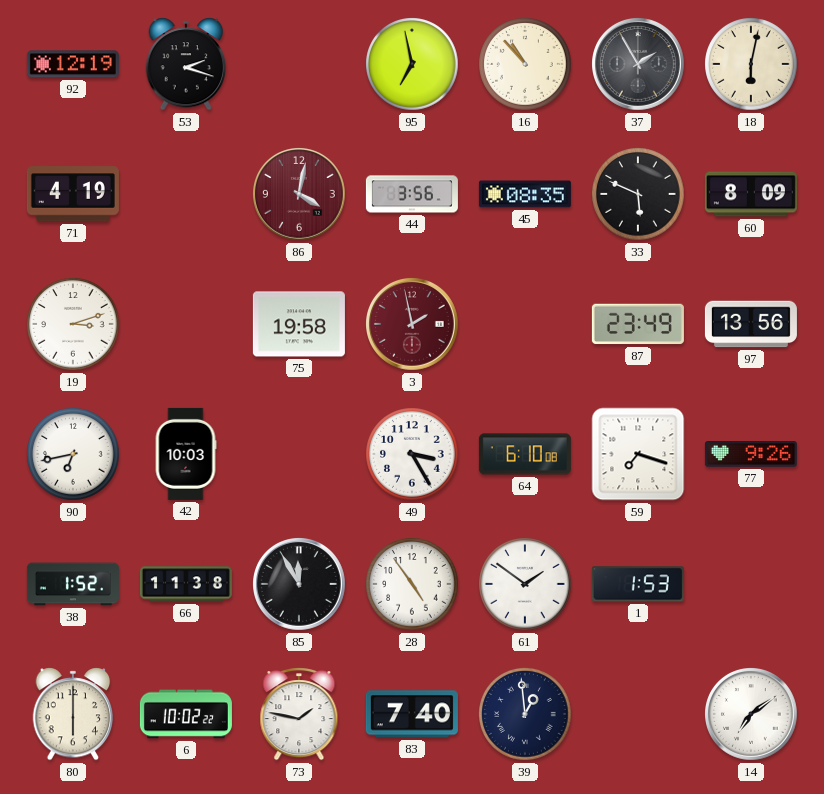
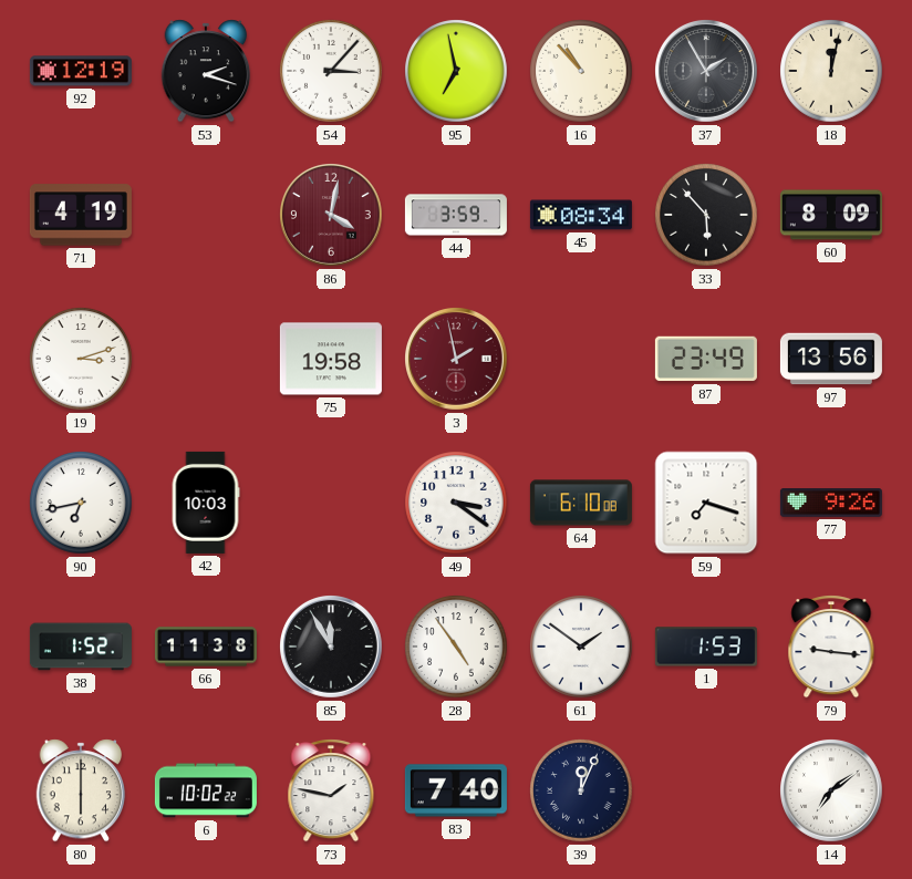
54: none -> 3:07 (331, 71)
18: 6:02 -> 12:02 (831, 71)
44: 3:56 -> 3:59 (456, 215)
45: 08:35 -> 08:34 (581, 215)
33: 5:49 -> 5:53 (706, 215)
49: 3:25 -> 3:21 (456, 503)
79: none -> 9:16 (831, 647)
39: 12:59 -> 12:04 (581, 790)
